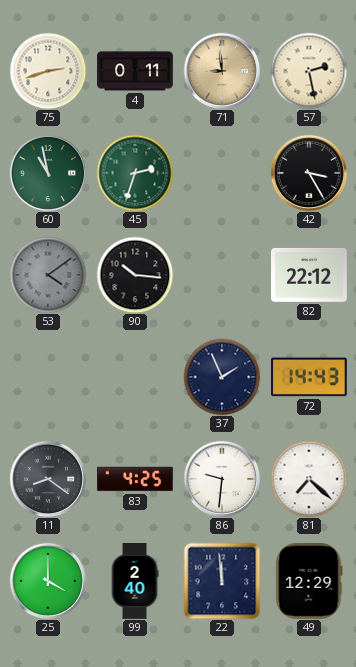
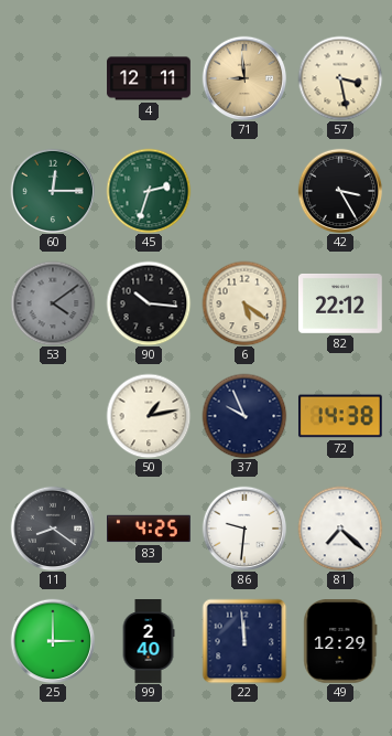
75: 2:42 -> none (48, 71)
4: 0:11 -> 12:11 (149, 78)
57: 2:28 -> 3:28 (340, 78)
60: 10:58 -> 12:15 (53, 191)
6: none -> 5:21 (244, 303)
50: none -> 1:13 (149, 416)
37: 1:56 -> 9:56 (244, 416)
72: 14:43 -> 14:38 (340, 416)
25: 4:00 -> 3:00 (53, 641)
